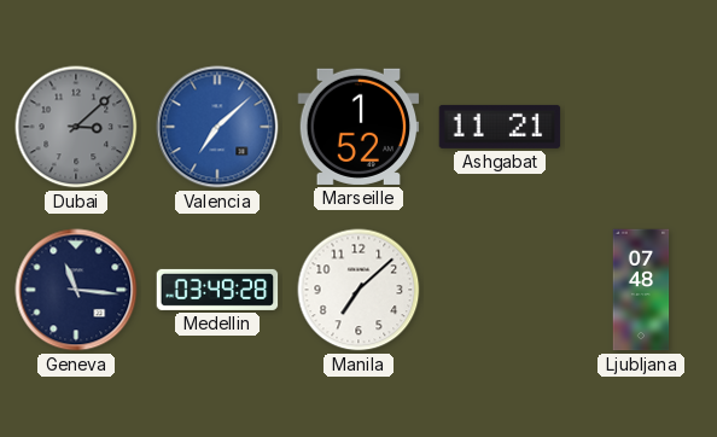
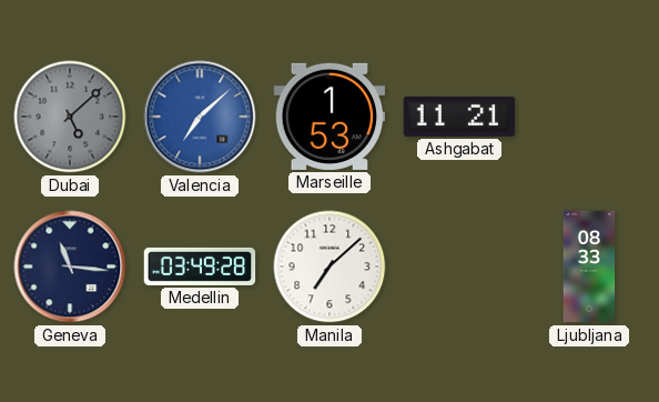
Dubai: 3:08 -> 5:08 (70, 117)
Marseille: 1:52 -> 1:53 (329, 117)
Ljubljana: 07:48 -> 08:33 (589, 267)
